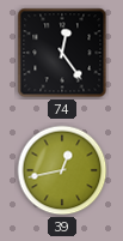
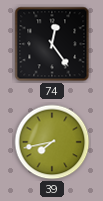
39: 12:43 -> 7:43 (52, 142)
